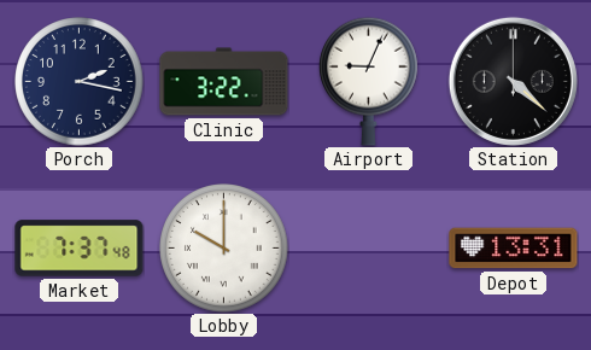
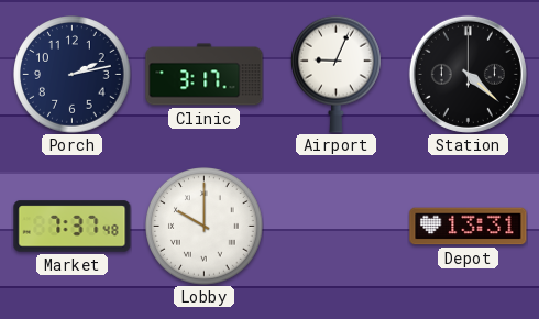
Porch: 2:17 -> 2:13 (73, 75)
Clinic: 3:22 -> 3:17 (205, 75)
